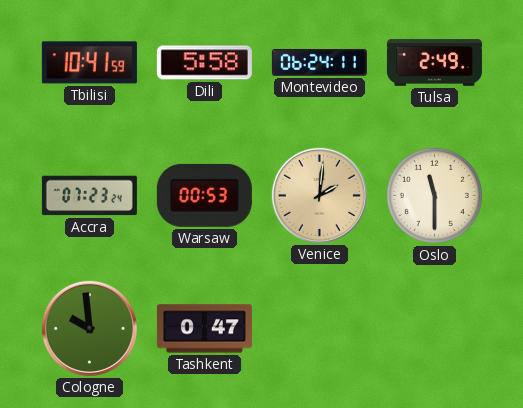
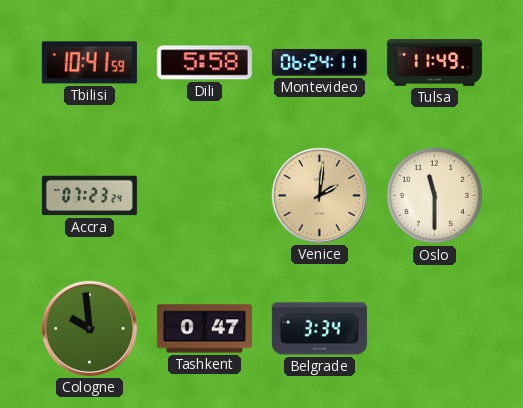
Tulsa: 2:49 -> 11:49 (434, 63)
Warsaw: 00:53 -> none (204, 195)
Belgrade: none -> 3:34 (319, 329)
